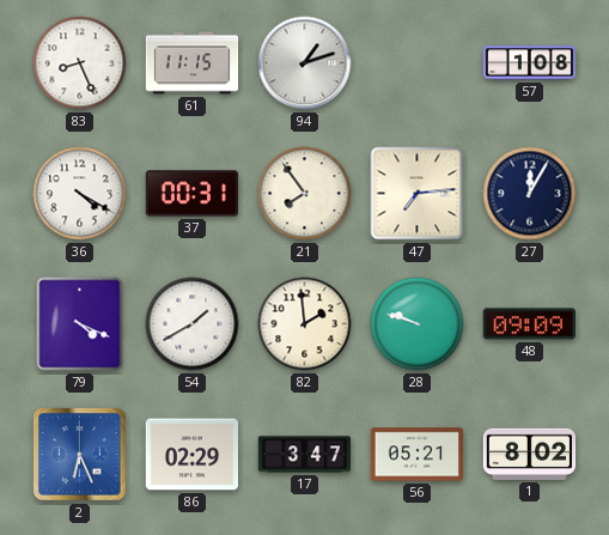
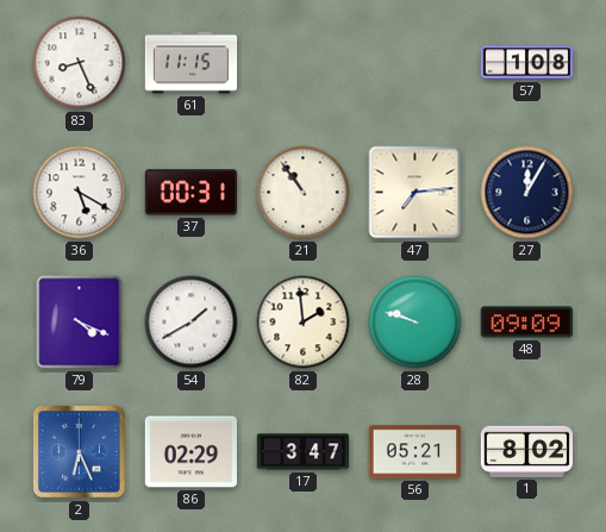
94: 1:12 -> none (305, 63)
36: 4:20 -> 5:20 (80, 193)
21: 7:54 -> 10:54 (304, 193)
